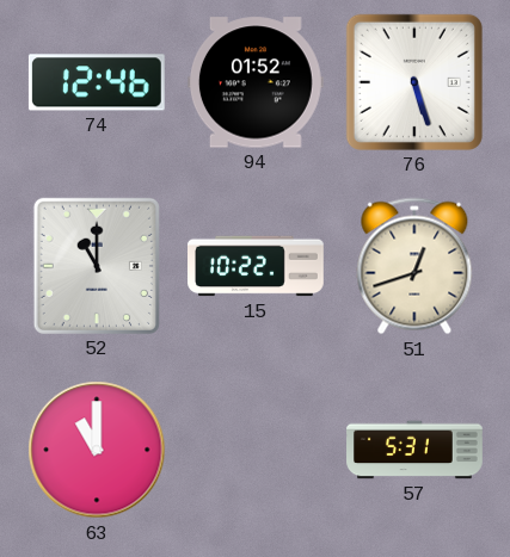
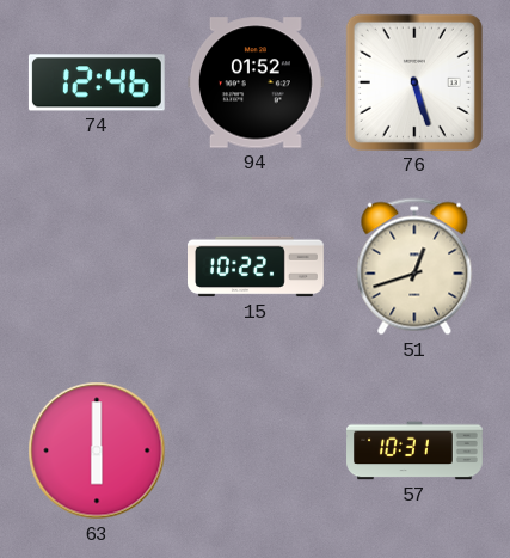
52: 11:00 -> none (97, 266)
63: 11:00 -> 6:00 (97, 450)
57: 5:31 -> 10:31 (414, 450)
